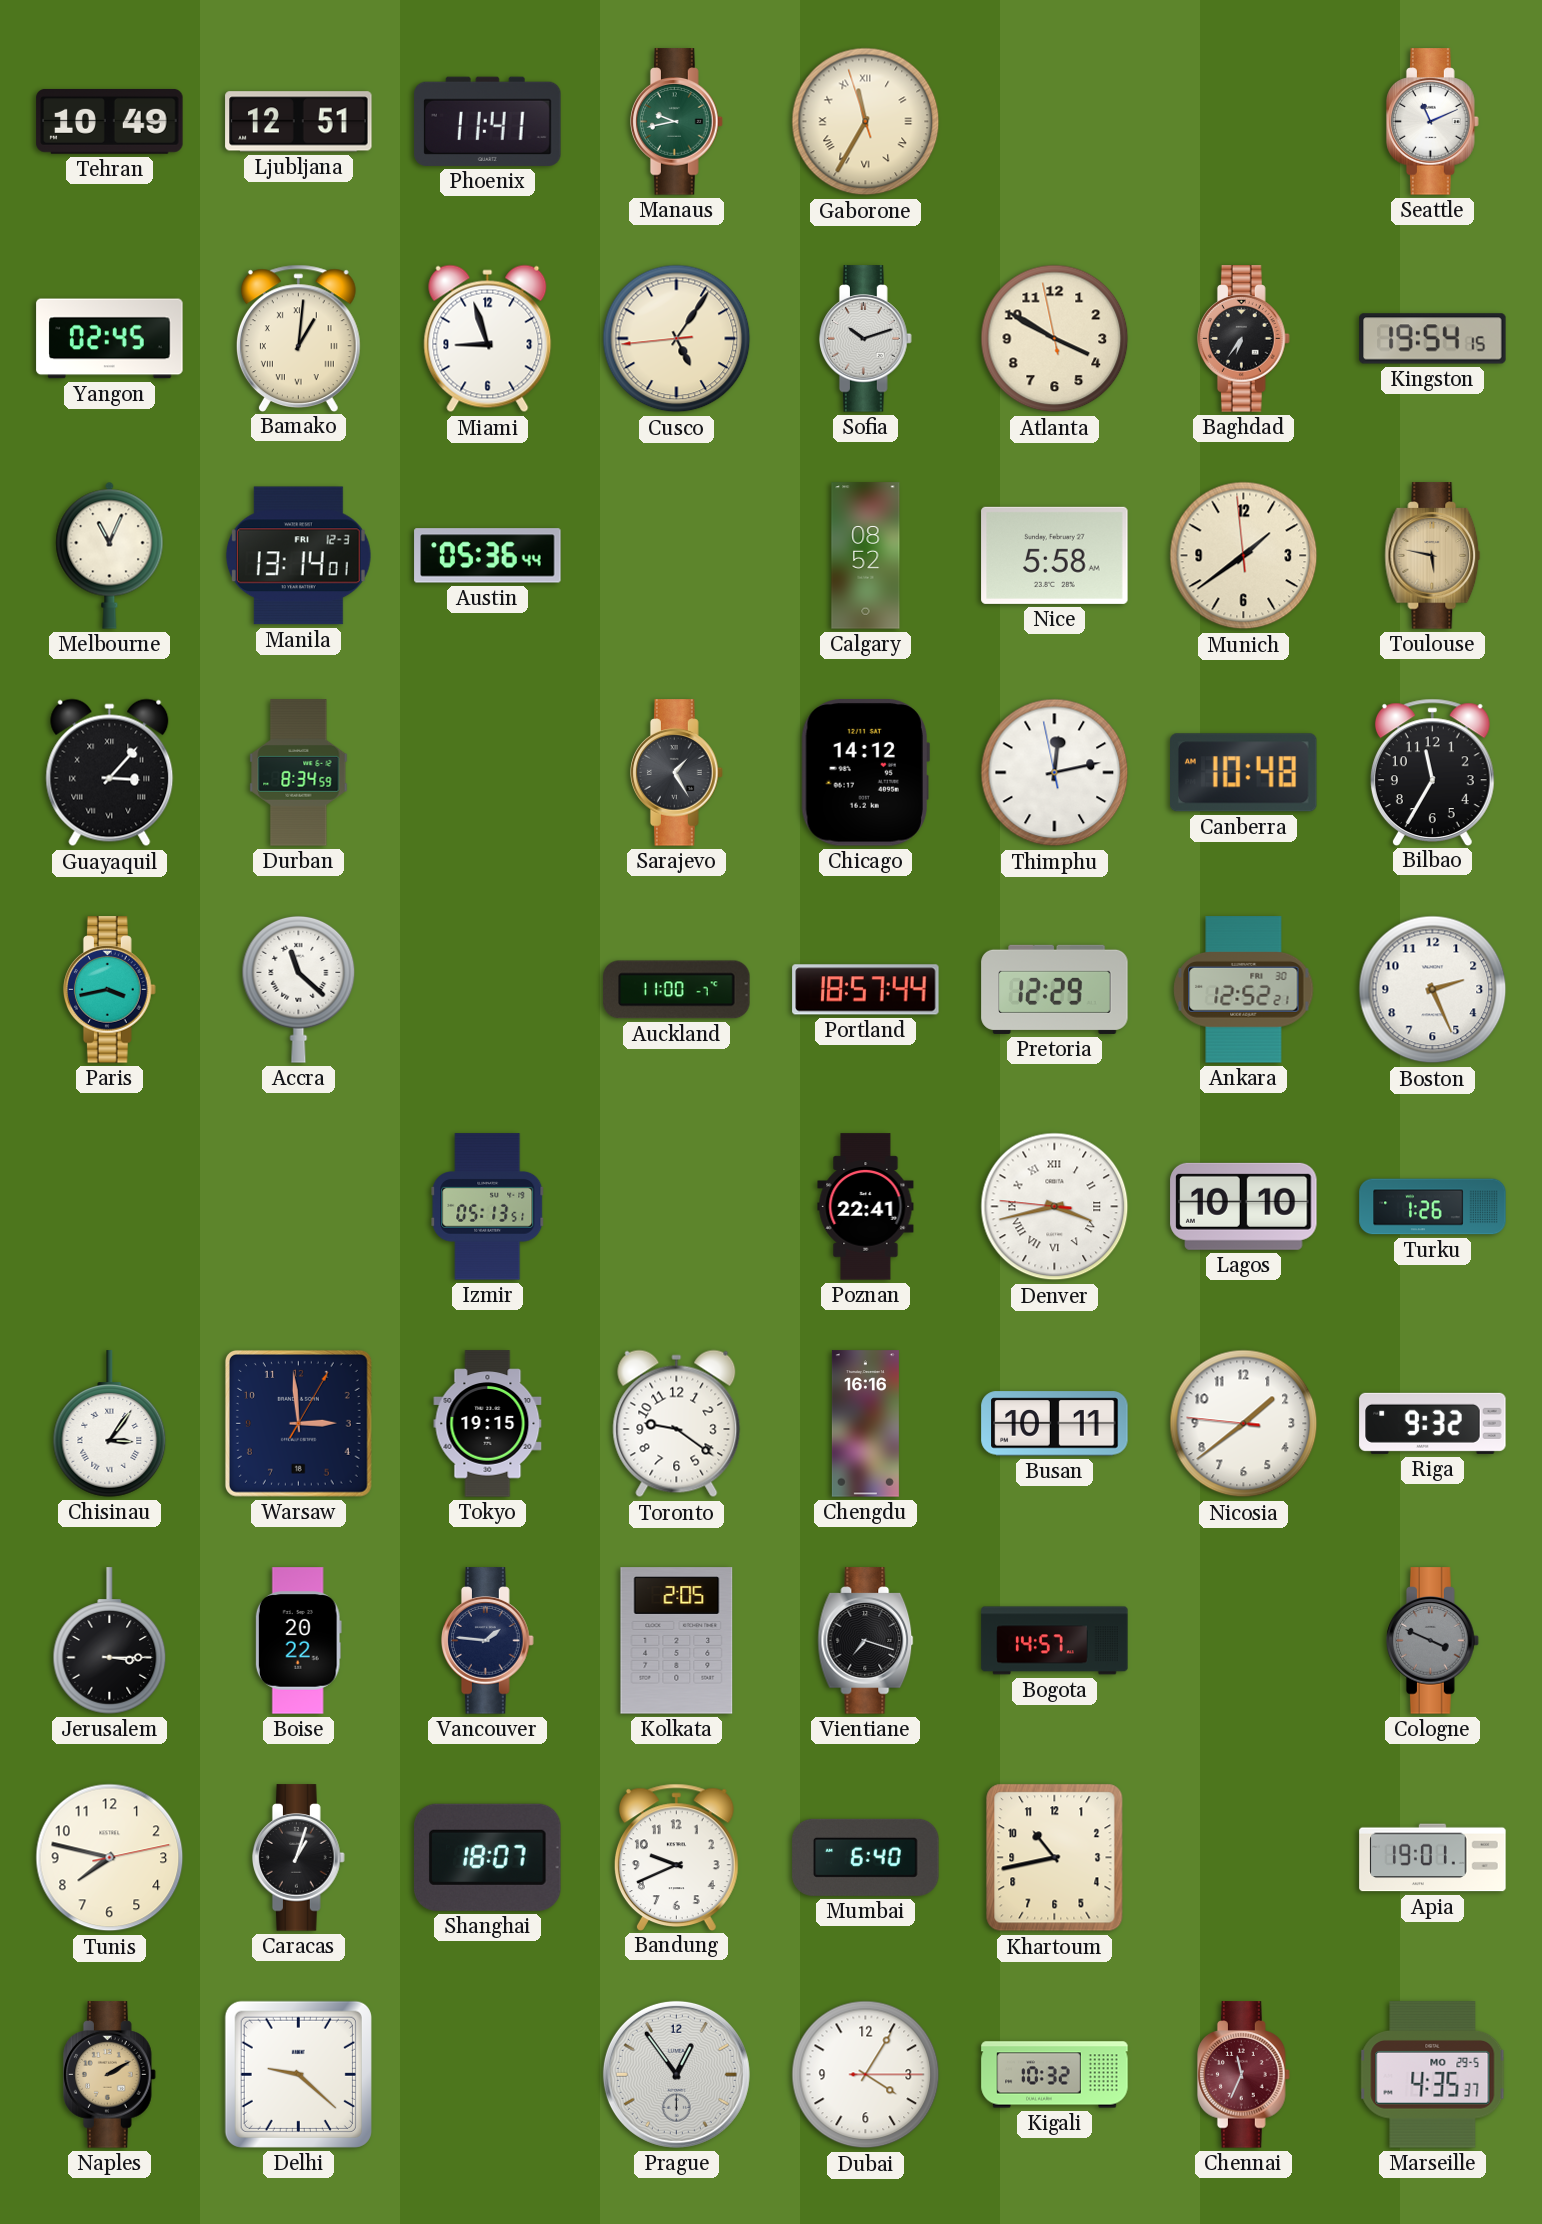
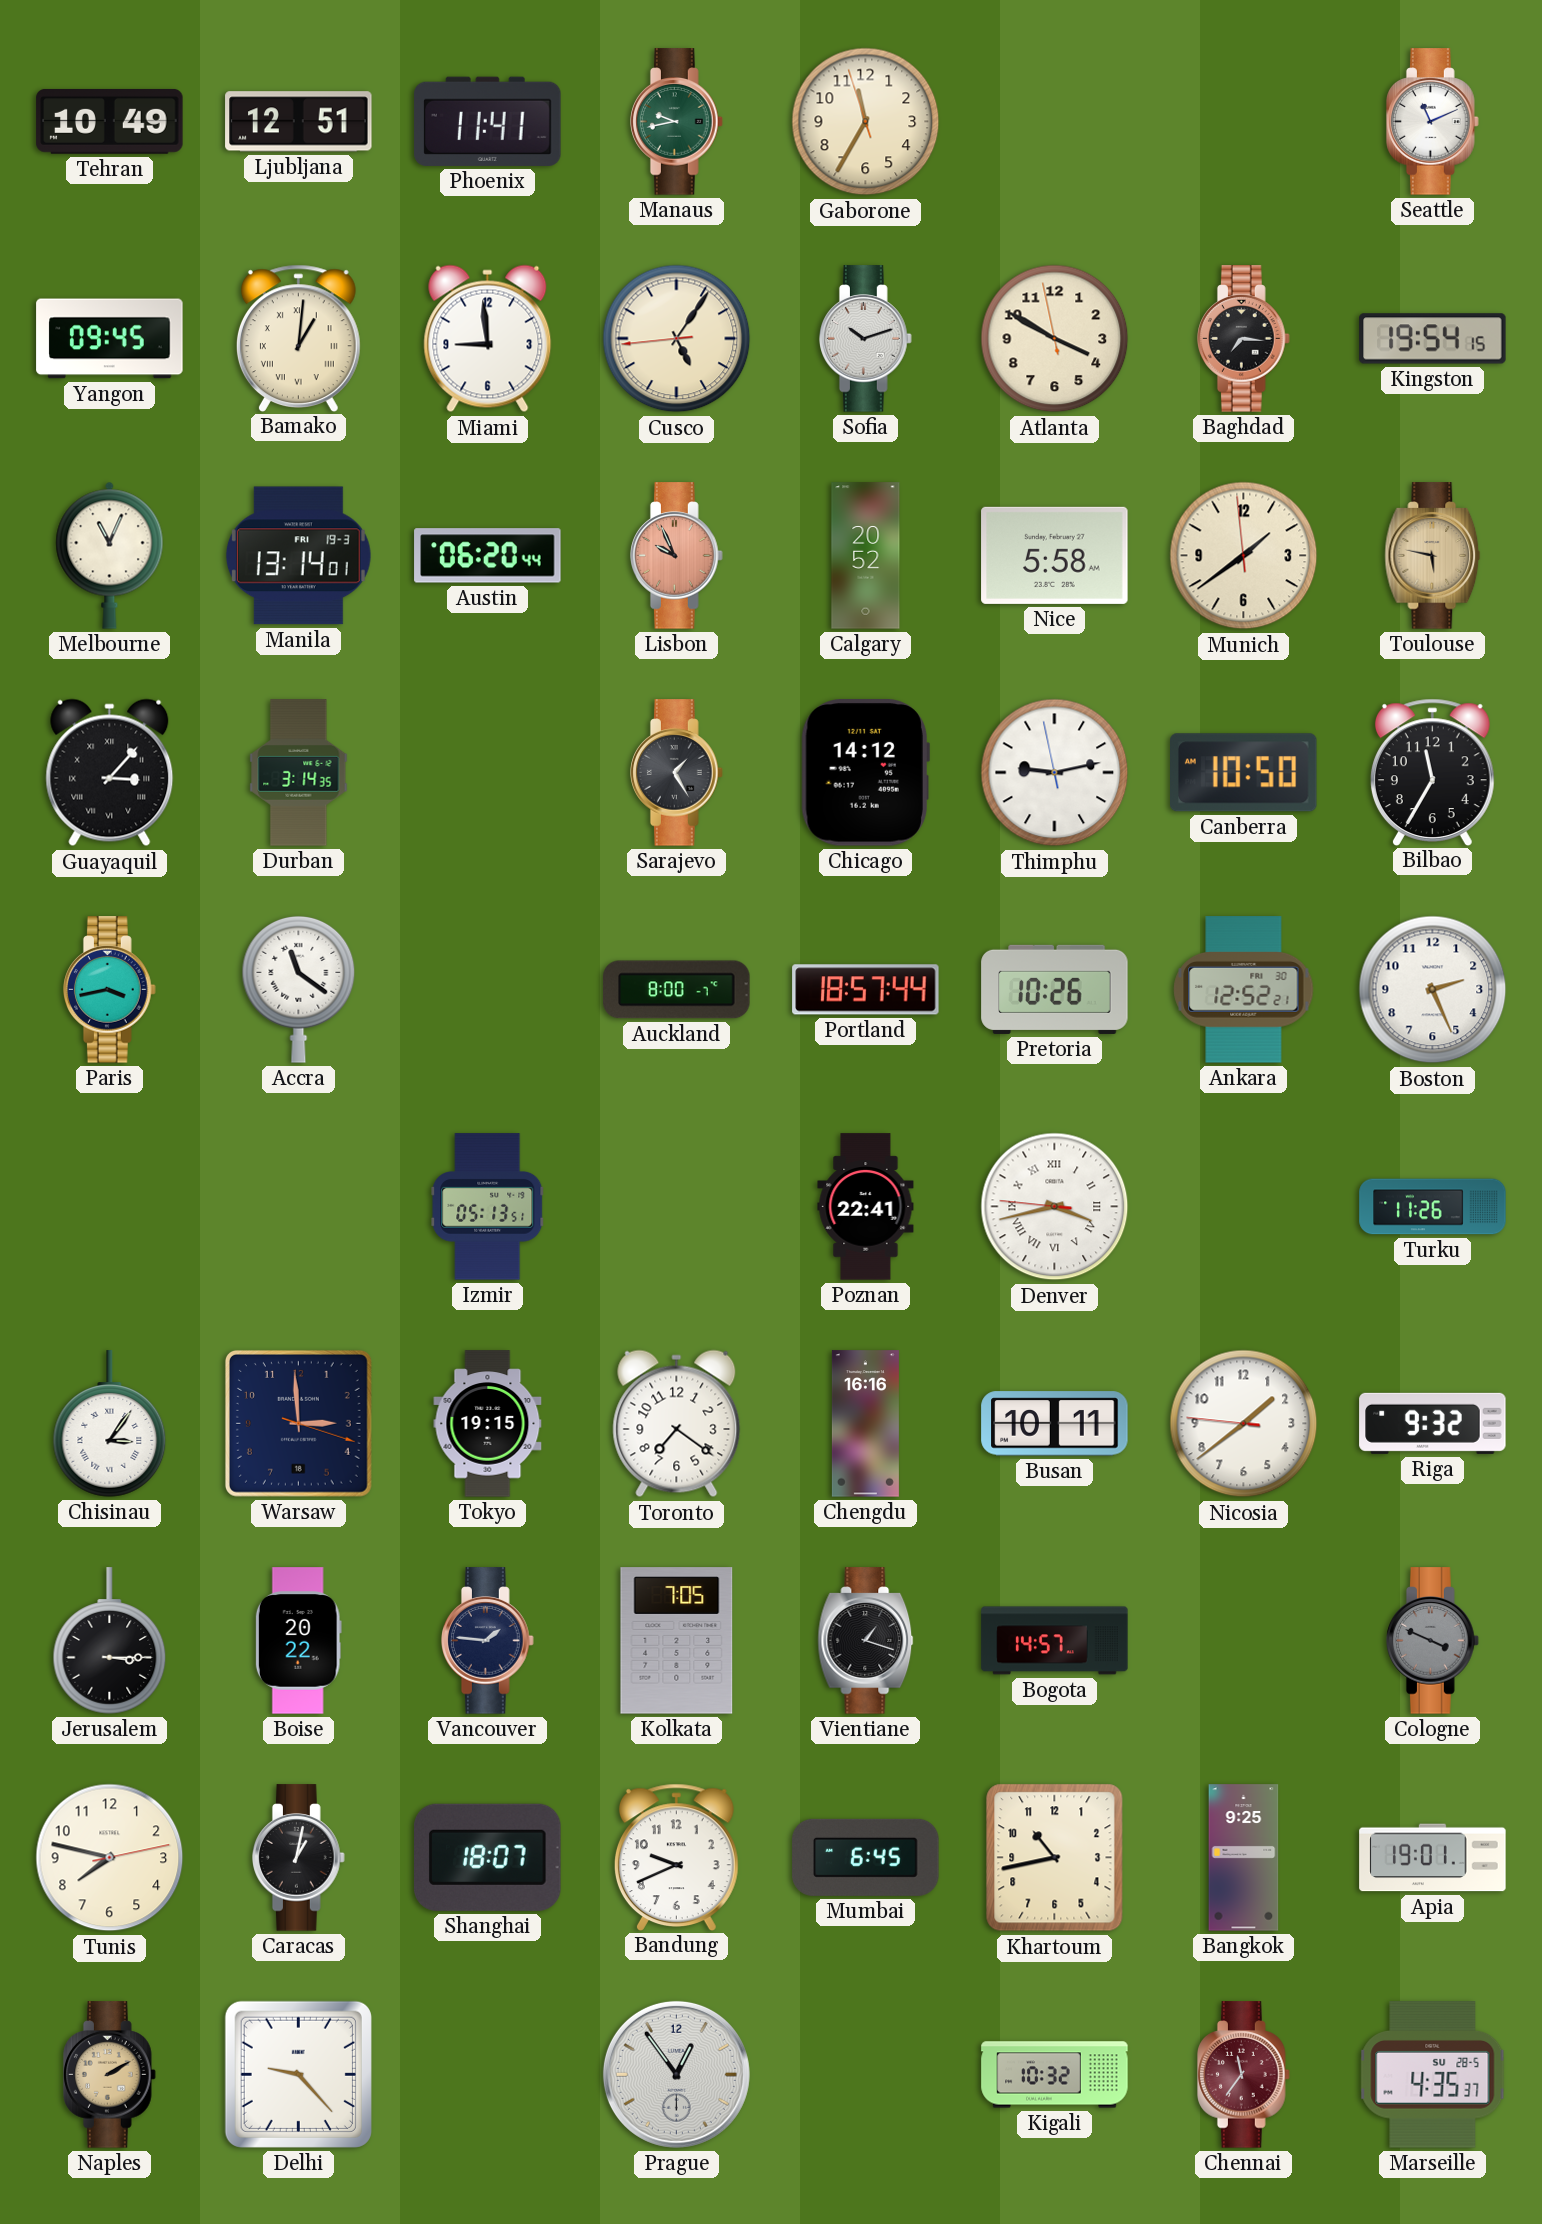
Gaborone numerals: Roman -> Arabic (866, 122)
Yangon: 02:45 -> 09:45 (110, 339)
Miami: 8:57 -> 8:59 (488, 339)
Baghdad: 6:36 -> 7:16 (1244, 339)
Manila date: FRI 12-3 -> FRI 19-3 (298, 556)
Austin: 05:36 -> 06:20 (488, 556)
Lisbon: none -> 9:56 (677, 556)
Calgary: 08:52 -> 20:52 (866, 556)
Durban: 8:34 -> 3:14 (299, 773)
Thimphu: 12:12 -> 9:12 (1055, 773)
Canberra: 10:48 -> 10:50 (1244, 773)
Accra: 11:22 -> 11:21 (299, 989)
Auckland: 11:00 -> 8:00 (677, 990)
Pretoria: 12:29 -> 10:26 (1055, 989)
Lagos: 10:10 -> none (1244, 1206)
Turku: 1:26 -> 11:26 (1433, 1207)
Warsaw: 2:59:05 -> 2:59:18 (298, 1423)
Toronto: 9:21 -> 7:21 (677, 1424)
Kolkata: 2:05 -> 7:05 (677, 1641)
Vientiane: 7:18 -> 1:18 (866, 1641)
Caracas: 1:03 -> 1:02 (299, 1858)
Mumbai: 6:40 -> 6:45 (866, 1857)
Bangkok: none -> 9:25 (1244, 1858)
Delhi: 9:22 -> 9:23 (298, 2074)
Dubai: 4:05 -> none (866, 2075)
Chennai: 11:34 -> 11:36 (1244, 2075)
Marseille date: MO 29-5 -> SU 28-5 (1433, 2075)
